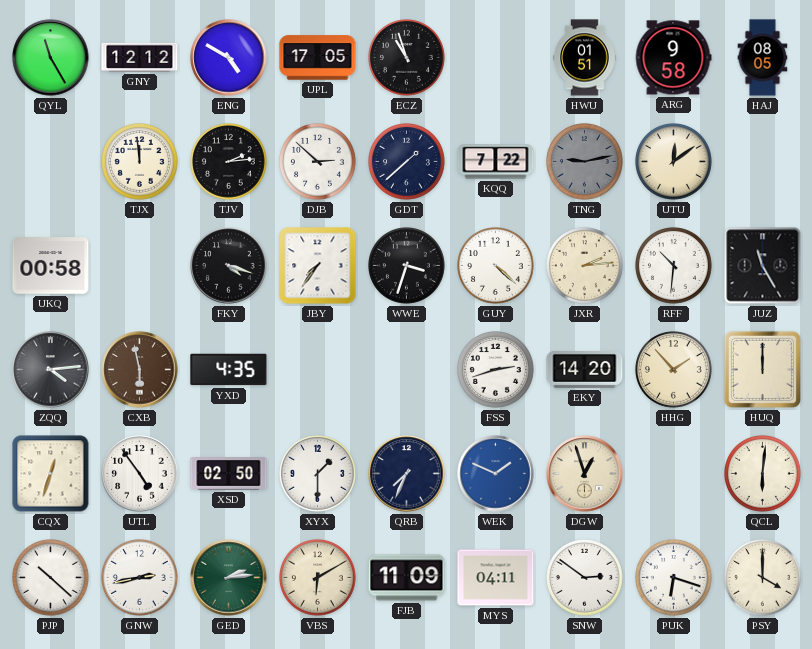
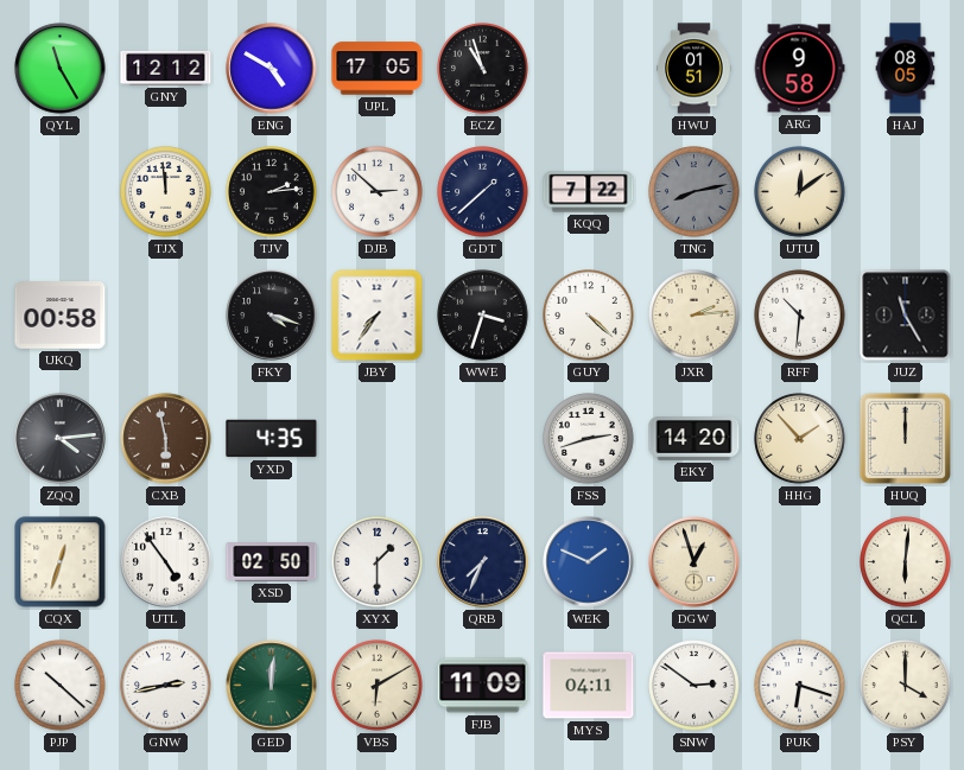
TNG: 9:13 -> 8:13 (695, 192)
GED: 2:14 -> 12:01 (272, 686)
